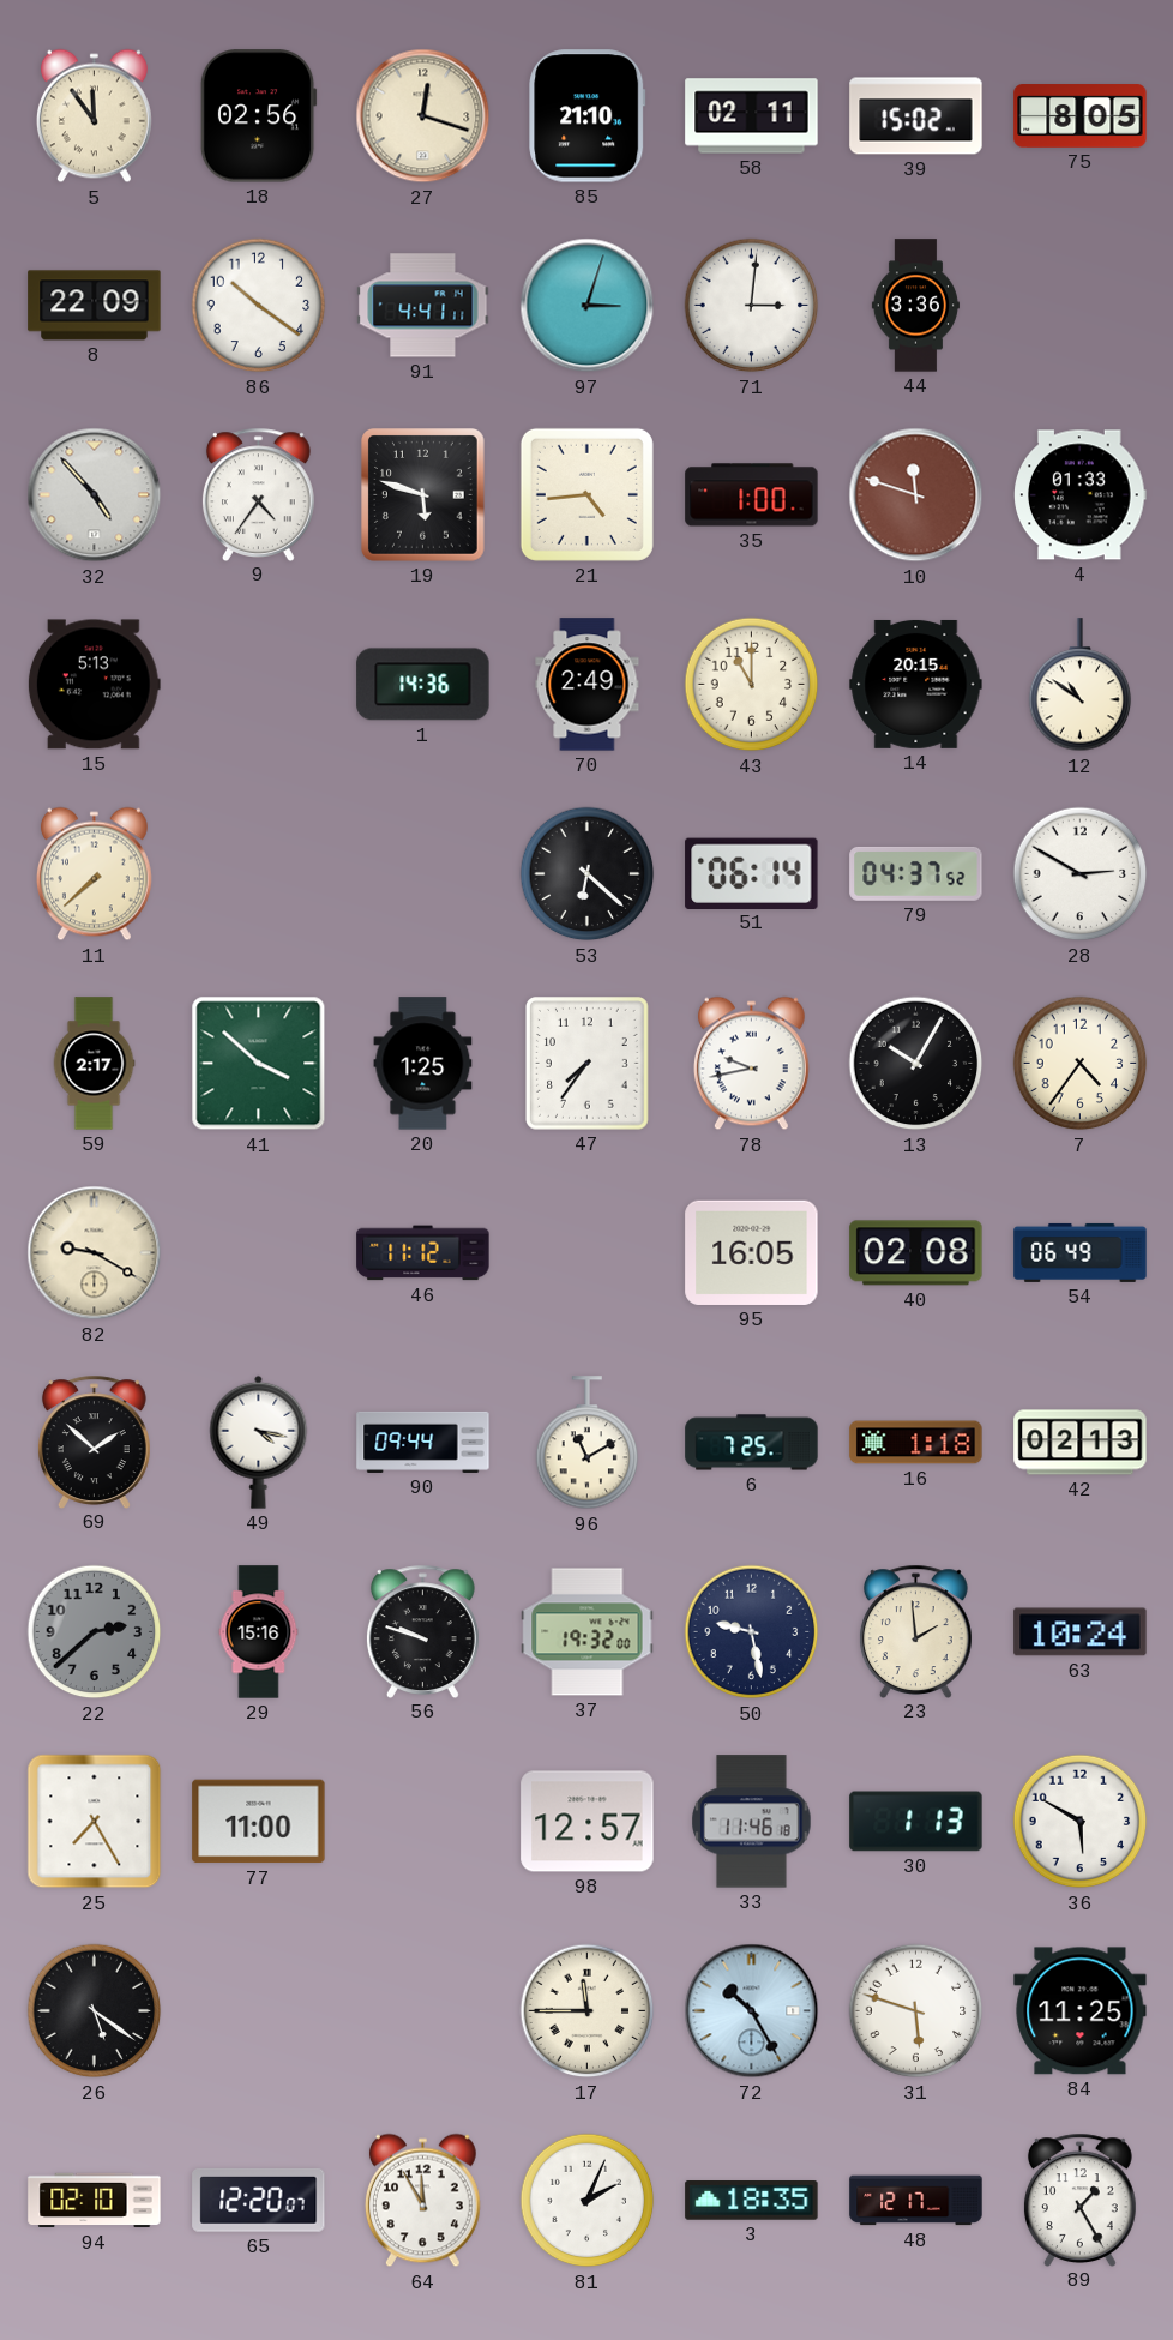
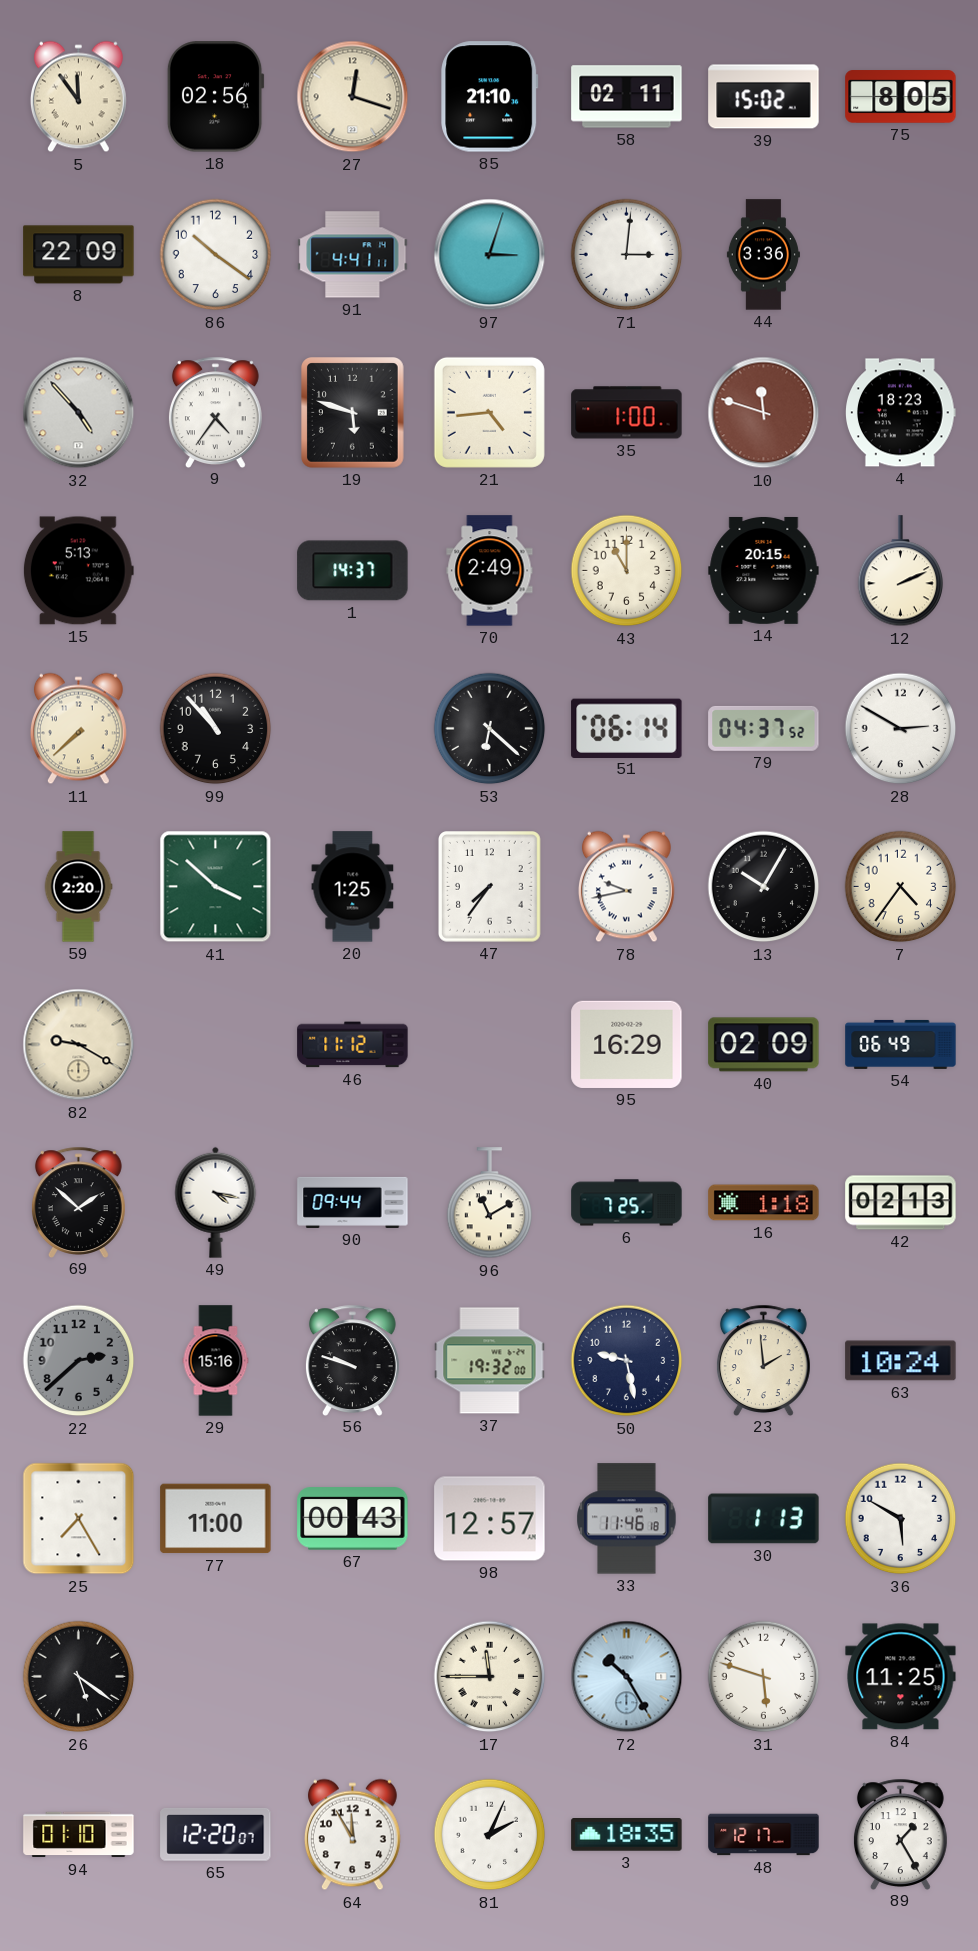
4: 01:33 -> 18:23 (901, 413)
1: 14:36 -> 14:37 (353, 571)
12: 10:51 -> 2:11 (901, 571)
99: none -> 10:53 (216, 729)
59: 2:17 -> 2:20 (78, 887)
95: 16:05 -> 16:29 (627, 1044)
40: 02:08 -> 02:09 (764, 1045)
67: none -> 00:43 (353, 1519)
94: 02:10 -> 01:10 (79, 1835)
